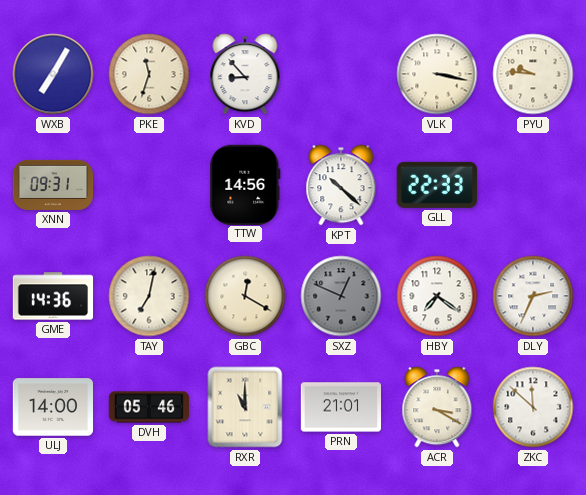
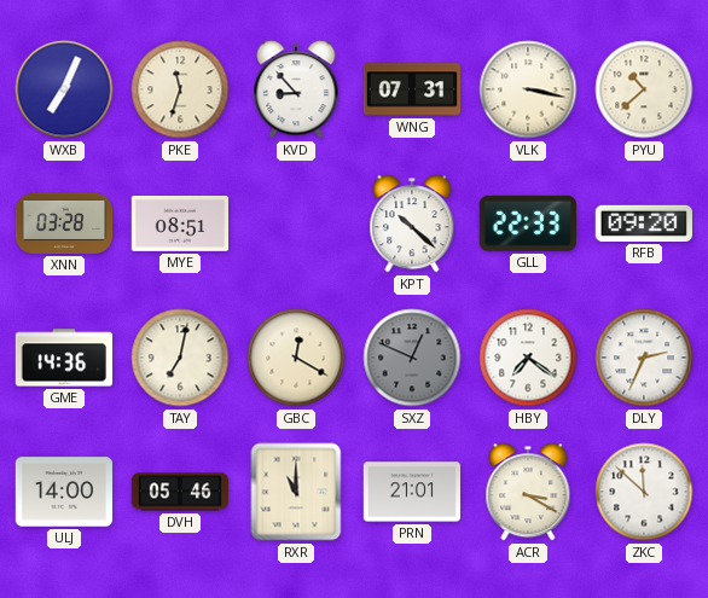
WXB: 7:05 -> 7:04 (64, 89)
WNG: none -> 07:31 (412, 89)
PYU: 9:46 -> 10:38 (644, 89)
XNN: 09:31 -> 03:28 (64, 223)
MYE: none -> 08:51 (180, 225)
TTW: 14:56 -> none (245, 184)
RFB: none -> 09:20 (643, 223)
